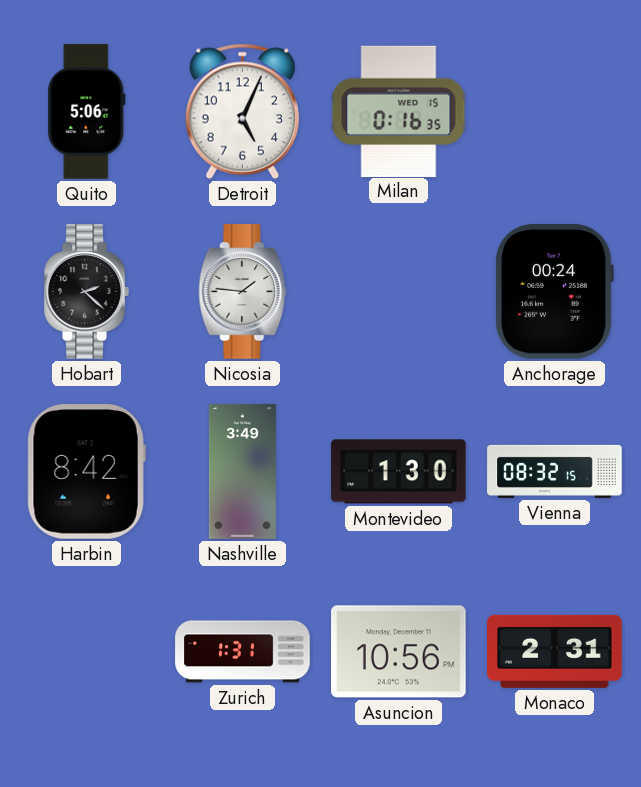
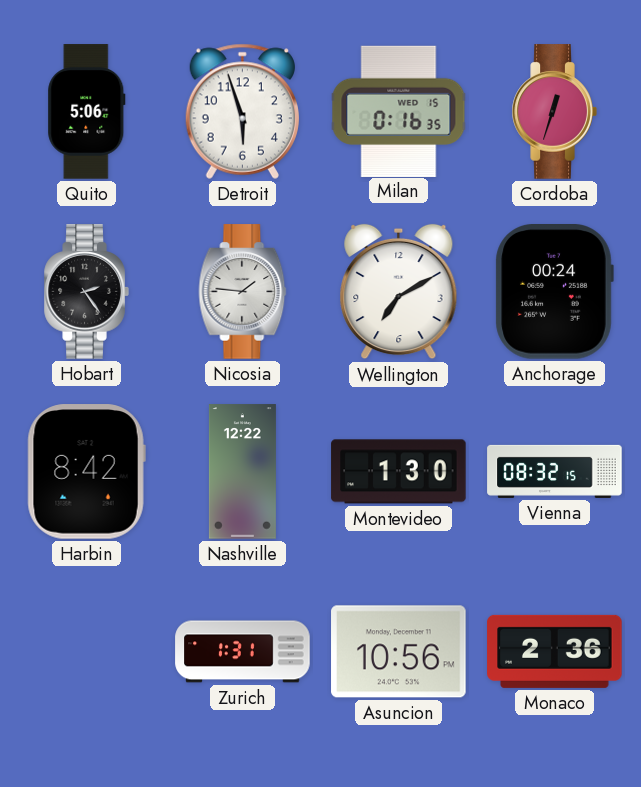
Detroit: 5:04 -> 5:57 (242, 111)
Cordoba: none -> 12:33 (554, 112)
Hobart: 2:22 -> 2:24 (86, 292)
Wellington: none -> 7:10 (399, 292)
Nashville: 3:49 -> 12:22 (242, 472)
Monaco: 2:31 -> 2:36 (555, 651)
